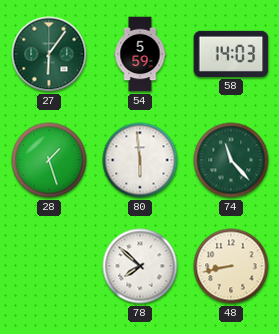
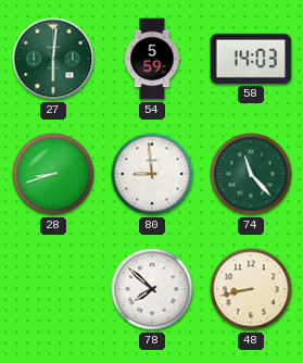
27: 6:06 -> 6:01 (53, 59)
28: 1:27 -> 8:42 (53, 174)
80: 5:59 -> 8:59 (152, 174)
